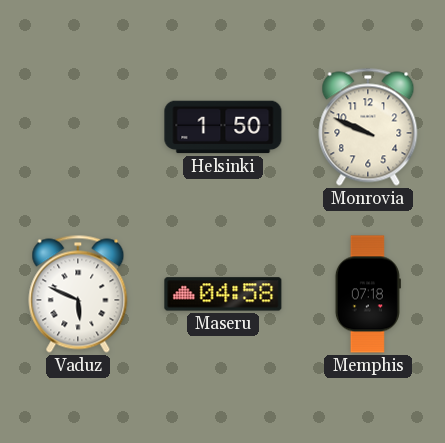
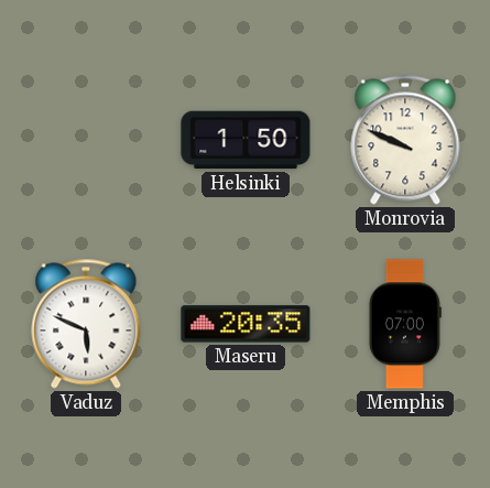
Maseru: 04:58 -> 20:35 (246, 324)
Memphis: 07:18 -> 07:00 (405, 324)
